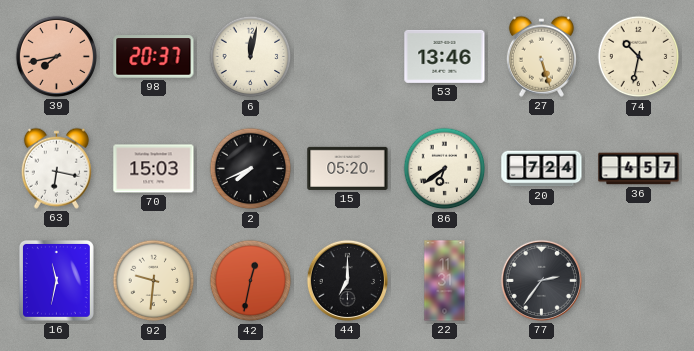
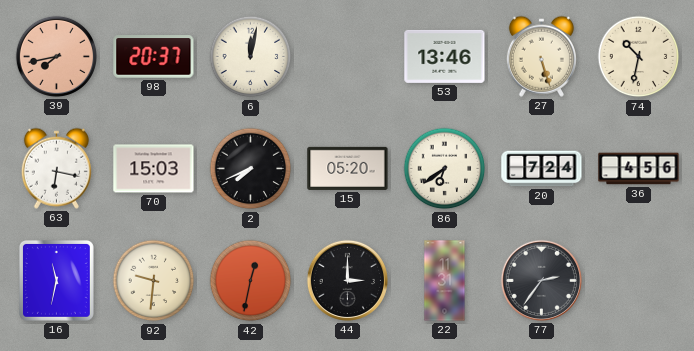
36: 4:57 -> 4:56 (639, 169)
44: 7:00 -> 3:00 (347, 280)
